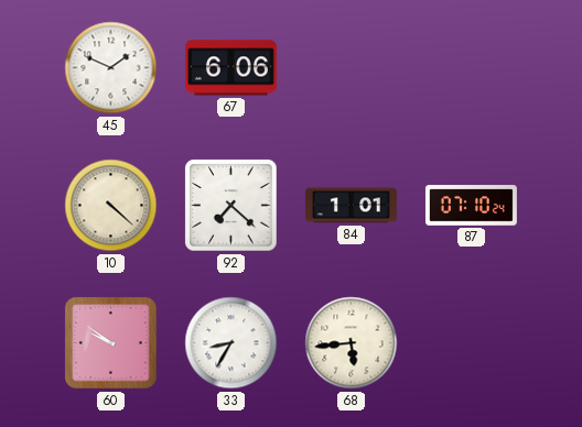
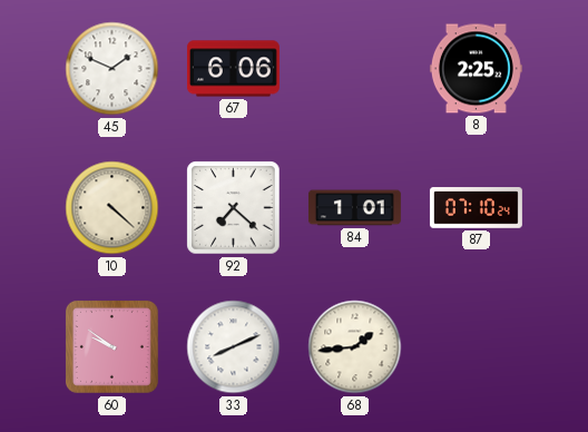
8: none -> 2:25 (476, 69)
33: 8:35 -> 8:11 (234, 347)
68: 5:44 -> 1:44 (355, 347)
